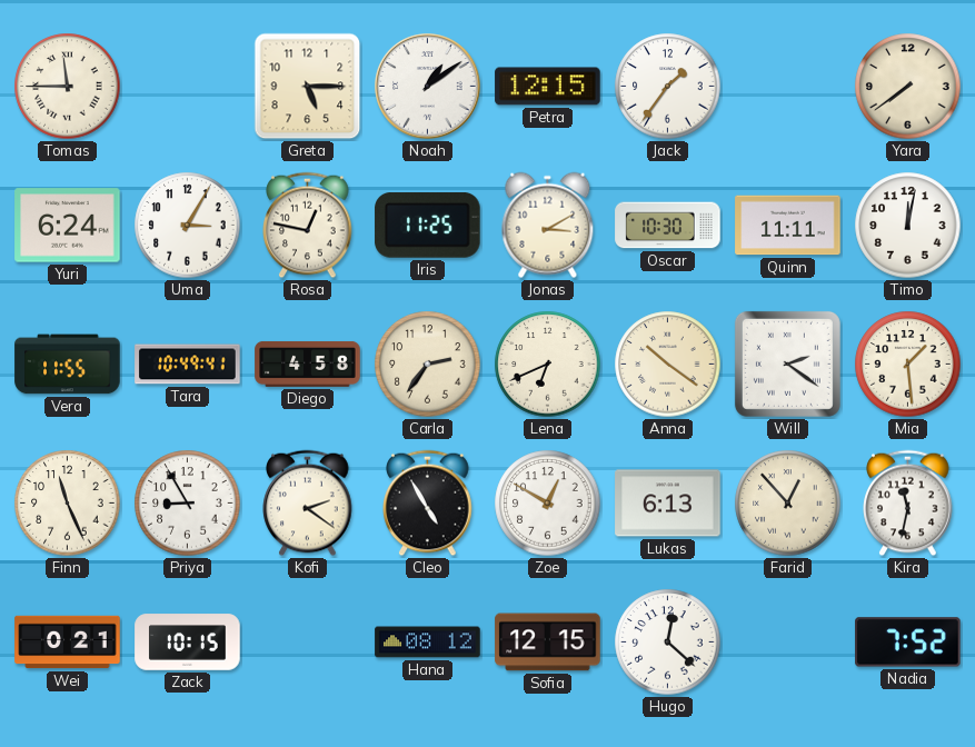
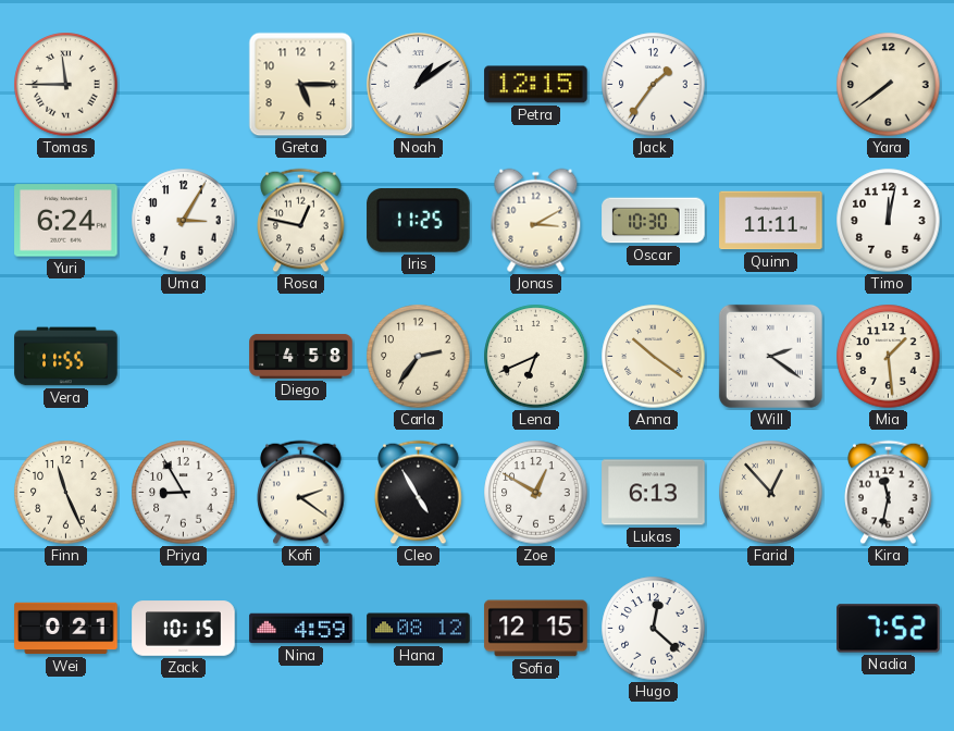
Tara: 10:49 -> none (188, 365)
Nina: none -> 4:59 (301, 629)
